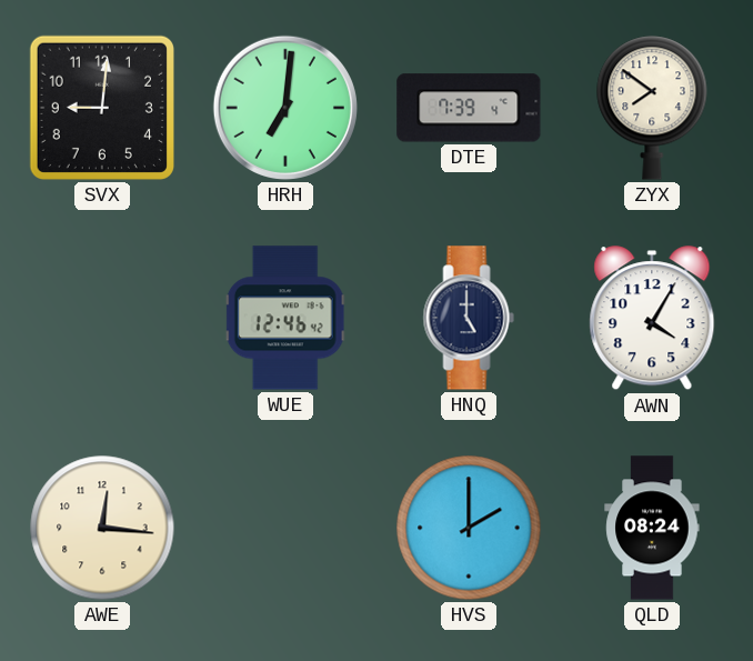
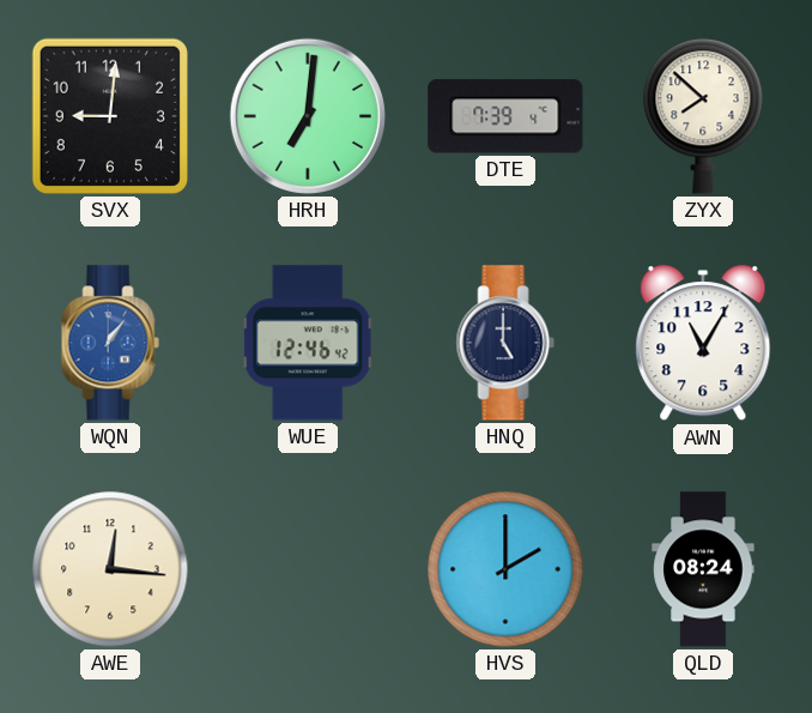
ZYX: 7:51 -> 7:52 (703, 116)
WQN: none -> 1:06 (110, 343)
AWN: 4:05 -> 11:05 (703, 344)
